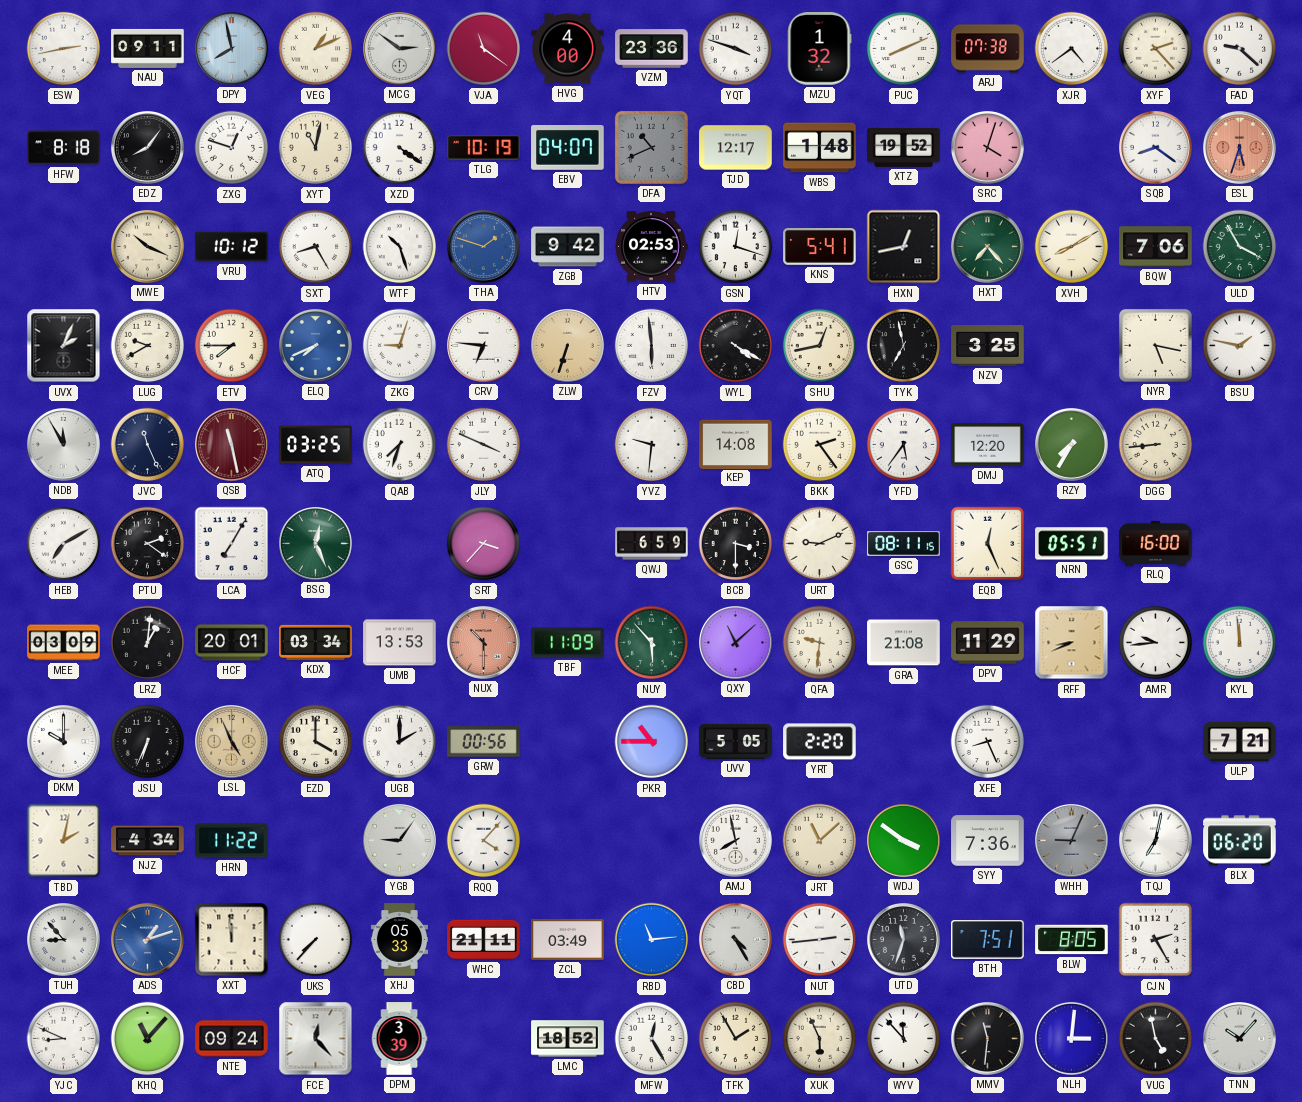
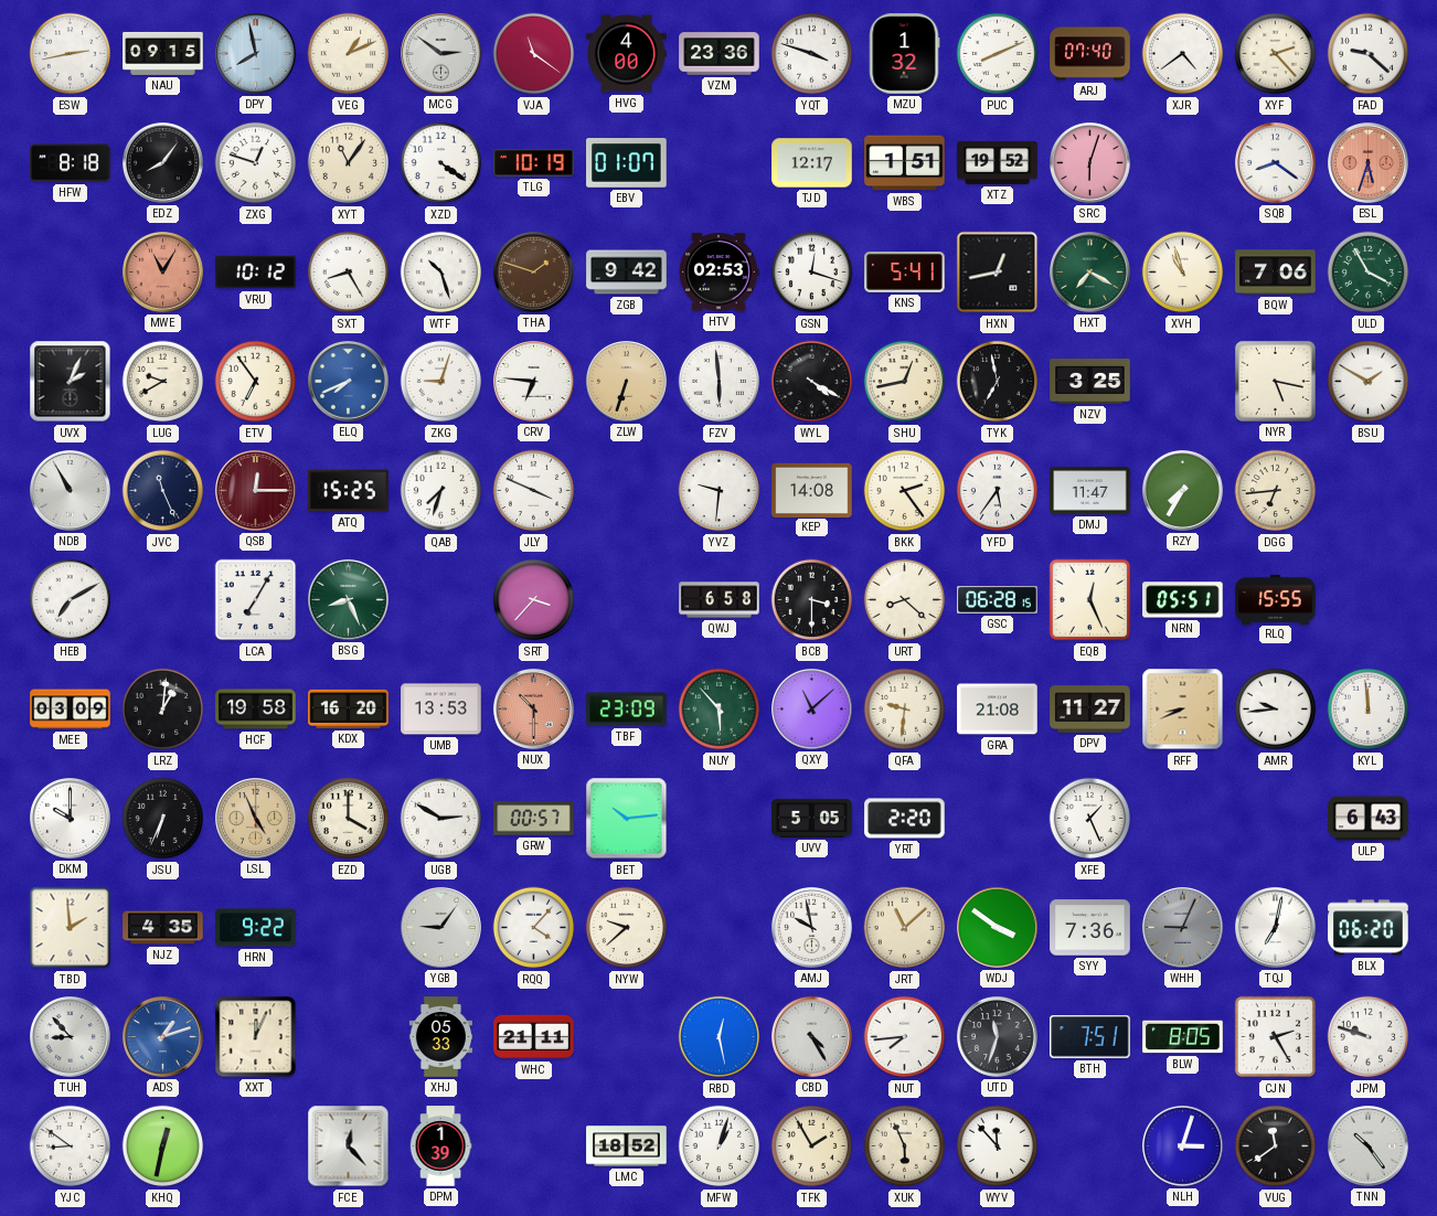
NAU: 09:11 -> 09:15 (163, 53)
ARJ: 07:38 -> 07:40 (1090, 54)
XYT: 11:02 -> 11:06 (349, 163)
EBV: 04:07 -> 01:07 (627, 163)
DFA: 10:41 -> none (651, 147)
WBS: 1:48 -> 1:51 (905, 163)
SRC: 4:03 -> 6:03 (1090, 163)
MWE: 10:19 -> 11:05 (163, 273)
MWE dial: cream -> salmon (163, 273)
THA dial: blue -> brown (534, 273)
HXT: 7:23 -> 7:20 (1090, 273)
XVH: 8:10 -> 10:57 (1183, 273)
ETV: 7:45 -> 6:54 (256, 382)
BSU: 1:47 -> 1:50 (1369, 382)
NDB: 11:55 -> 10:55 (71, 491)
QSB: 11:28 -> 12:15 (256, 491)
ATQ: 03:25 -> 15:25 (349, 491)
DMJ: 12:20 -> 11:47 (1090, 491)
DGG: 8:44 -> 6:44 (1276, 491)
PTU: 2:21 -> none (148, 544)
BSG: 12:26 -> 8:26 (349, 600)
QWJ: 6:59 -> 6:58 (720, 600)
URT: 9:11 -> 8:22 (905, 600)
GSC: 08:11 -> 06:28 (998, 600)
RLQ: 16:00 -> 15:55 (1276, 599)
HCF: 20:01 -> 19:58 (256, 710)
KDX: 03:34 -> 16:20 (349, 708)
TBF: 11:09 -> 23:09 (627, 710)
DPV: 11:29 -> 11:27 (1090, 710)
UGB: 2:00 -> 2:50 (441, 819)
GRW: 00:56 -> 00:57 (534, 819)
BET: none -> 10:14 (627, 819)
PKR: 10:45 -> none (652, 742)
XFE: 8:26 -> 1:26 (1090, 819)
ULP: 7:21 -> 6:43 (1369, 819)
TBD: 2:02 -> 1:59 (71, 928)
NJZ: 4:34 -> 4:35 (163, 928)
HRN: 11:22 -> 9:22 (256, 928)
NYW: none -> 9:38 (627, 928)
AMJ: 7:58 -> 9:58 (812, 928)
XXT: 11:59 -> 12:04 (256, 1037)
UKS: 7:37 -> none (316, 940)
ZCL: 03:49 -> none (568, 940)
RBD: 11:14 -> 12:28 (720, 1037)
NUT: 2:44 -> 7:44 (905, 1037)
JPM: none -> 9:48 (1369, 1037)
YJC: 8:49 -> 8:51 (71, 1146)
KHQ: 11:07 -> 12:32 (163, 1146)
NTE: 09:24 -> none (232, 1039)
DPM: 3:39 -> 1:39 (440, 1146)
MFW: 12:25 -> 1:03 (720, 1146)
MMV: 11:31 -> none (988, 1039)
NLH: 3:01 -> 3:03 (1183, 1146)
VUG: 4:58 -> 11:39 (1276, 1146)
TNN: 10:07 -> 10:24 (1369, 1146)
